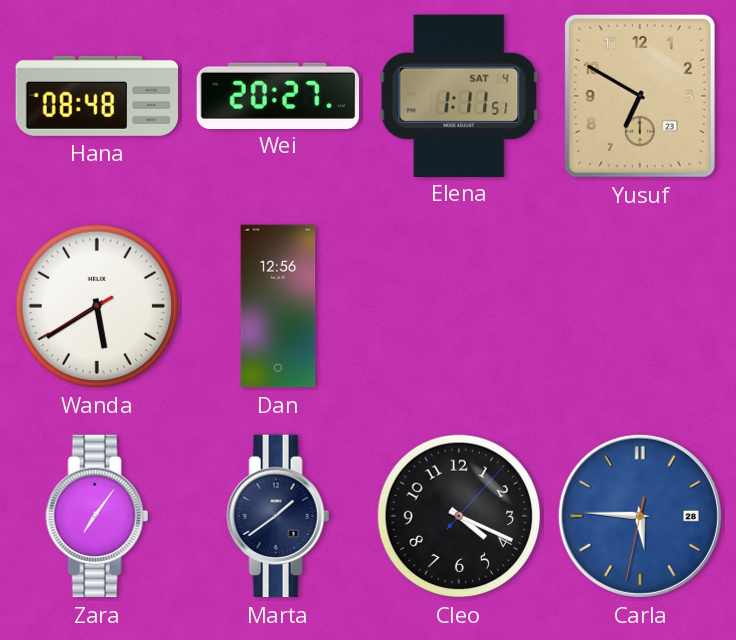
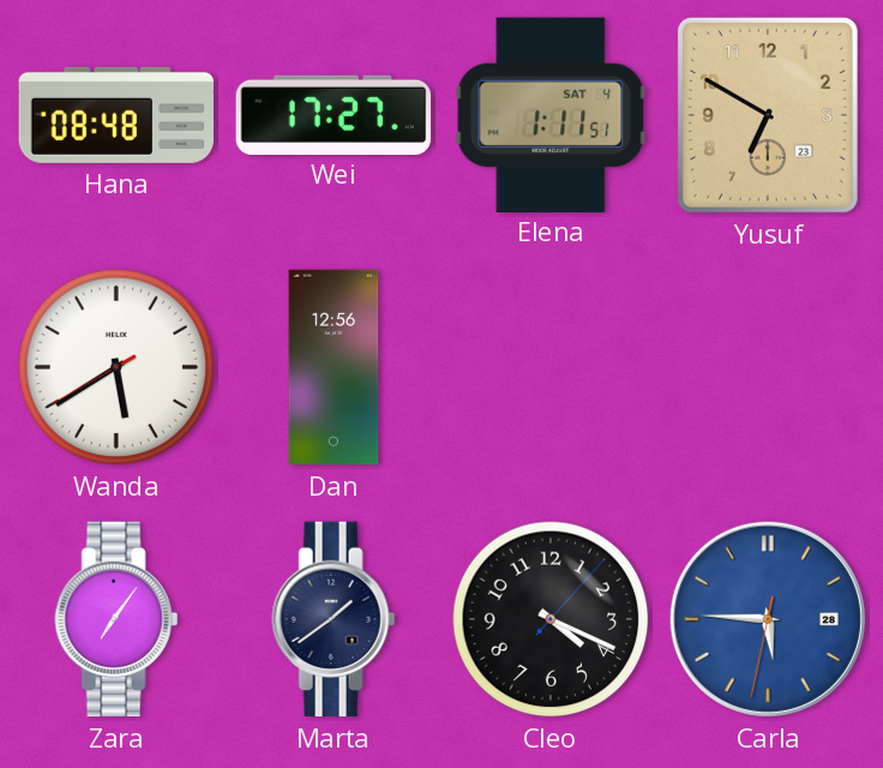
Wei: 20:27 -> 17:27 (334, 114)
